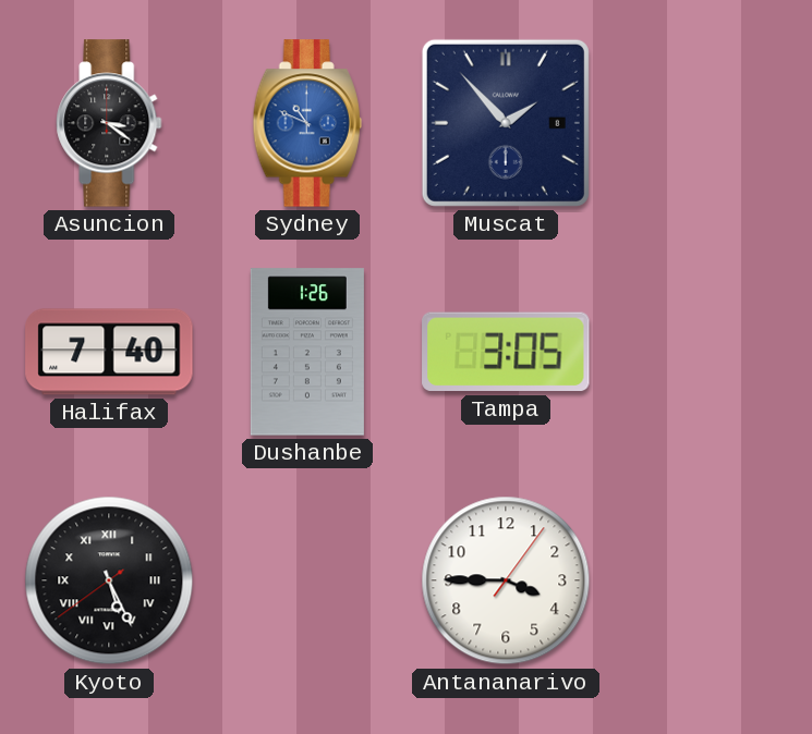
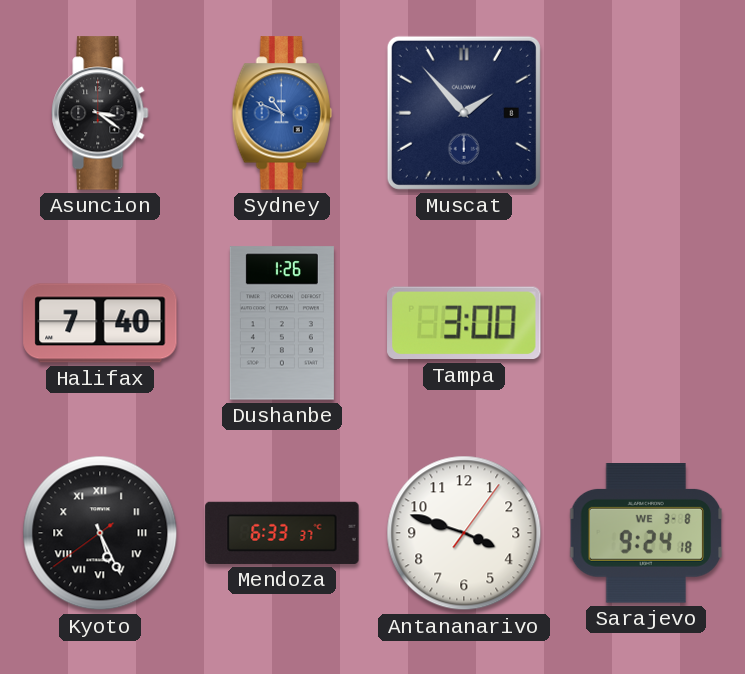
Tampa: 3:05 -> 3:00 (464, 323)
Mendoza: none -> 6:33 (282, 533)
Antananarivo: 3:45 -> 3:48 (464, 533)
Sarajevo: none -> 9:24 (646, 534)
